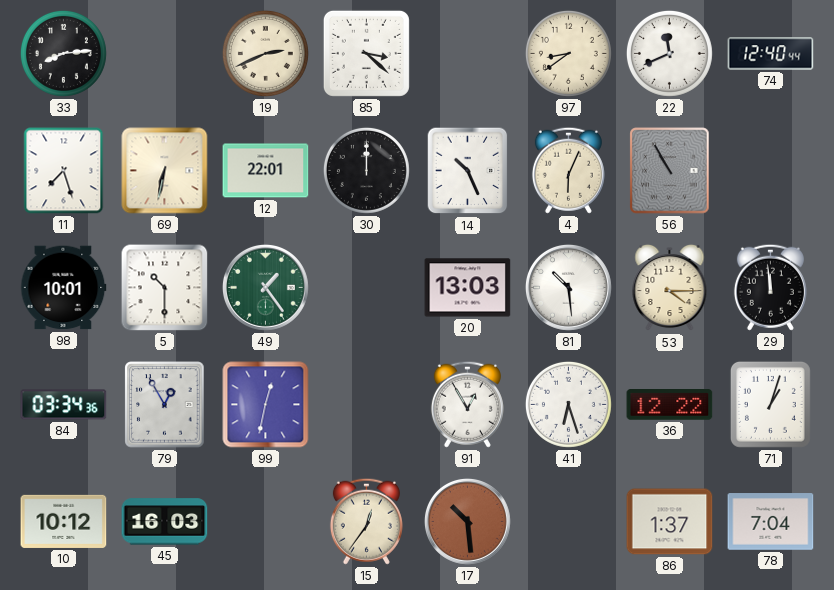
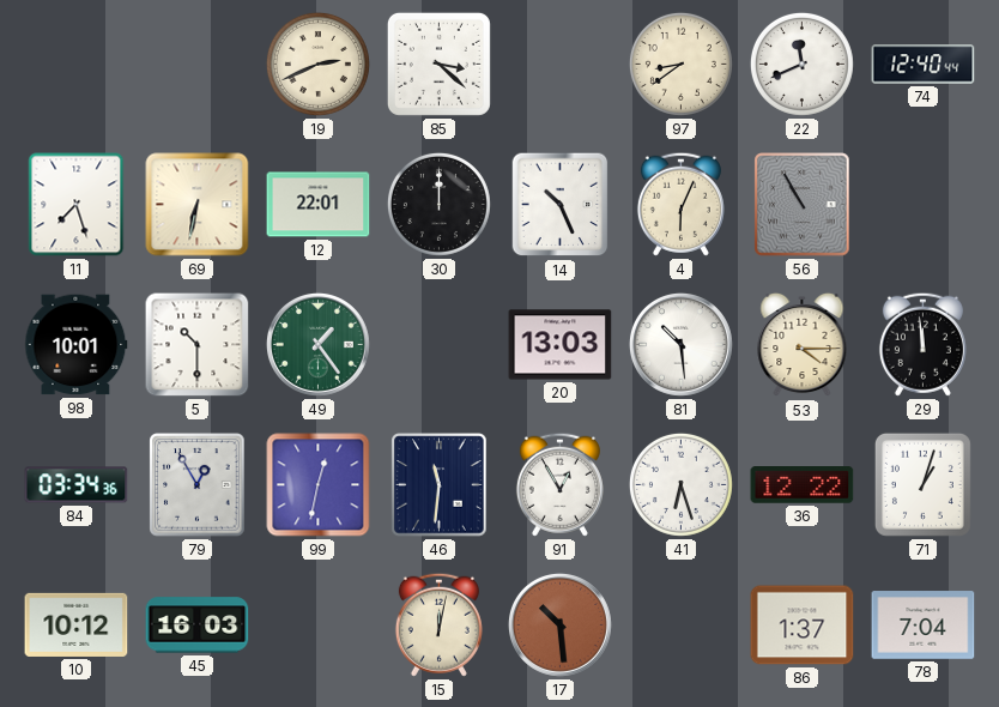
33: 8:14 -> none (63, 53)
46: none -> 11:31 (440, 485)
15: 12:36 -> 12:02 (438, 624)
